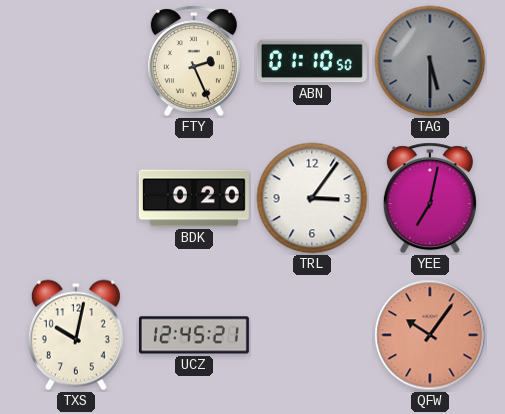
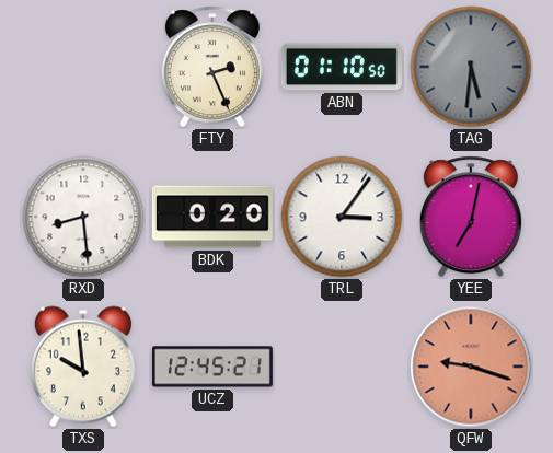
TAG: 5:30 -> 5:31 (471, 67)
RXD: none -> 8:29 (83, 217)
TXS: 10:02 -> 9:59 (83, 367)
QFW: 10:06 -> 9:18 (471, 367)
